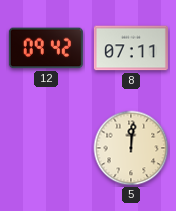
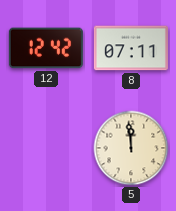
12: 09:42 -> 12:42 (46, 48)
5: 12:01 -> 11:59 (131, 148)
